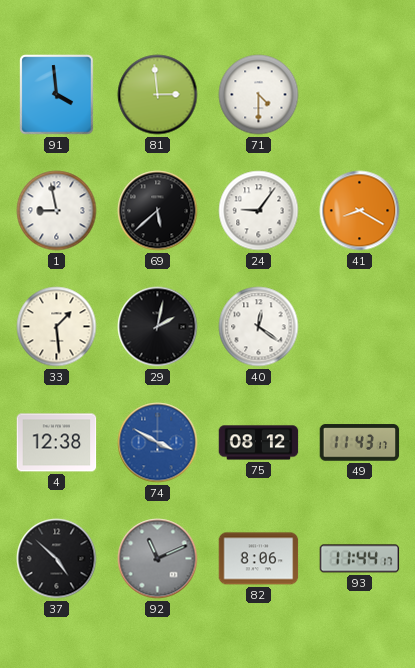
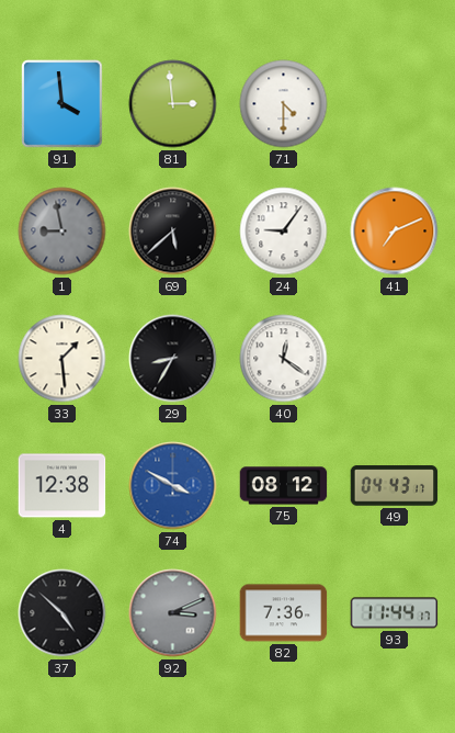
1 dial: white -> grey (62, 232)
41: 8:20 -> 7:11 (395, 232)
29: 2:02 -> 8:35 (173, 359)
49: 11:43 -> 04:43 (395, 486)
92: 11:11 -> 3:11 (173, 613)
82: 8:06 -> 7:36 (284, 613)
